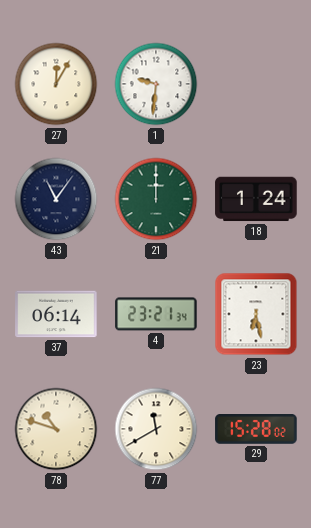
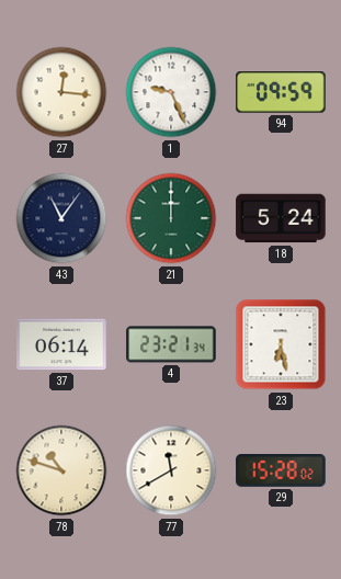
27: 12:05 -> 12:16 (61, 92)
1: 9:31 -> 9:26 (171, 92)
94: none -> 09:59 (281, 93)
18: 1:24 -> 5:24 (281, 218)
